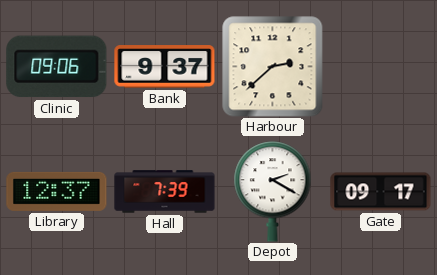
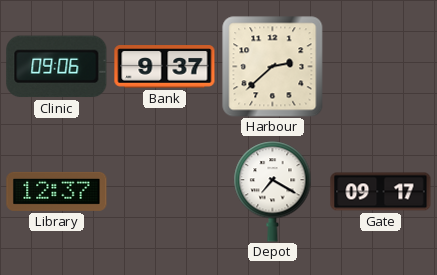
Hall: 7:39 -> none (165, 192)
Depot: 2:20 -> 7:20 (273, 192)
